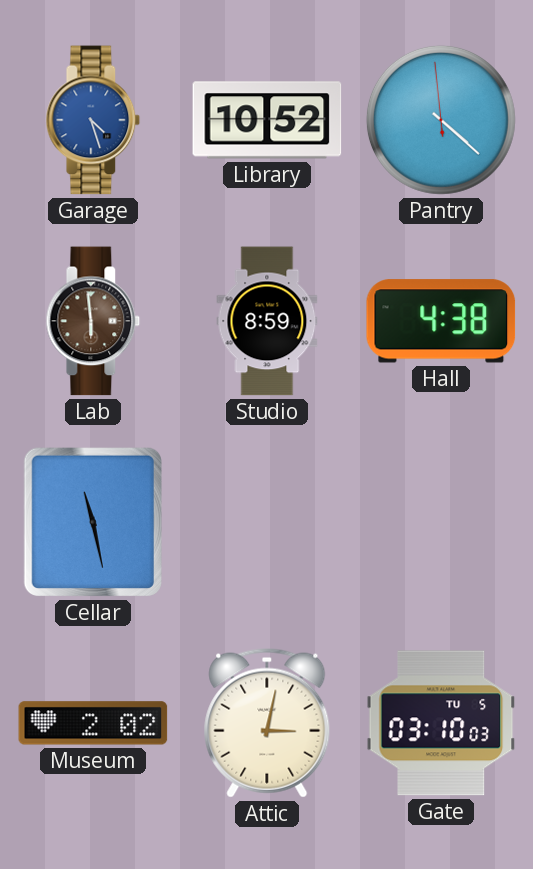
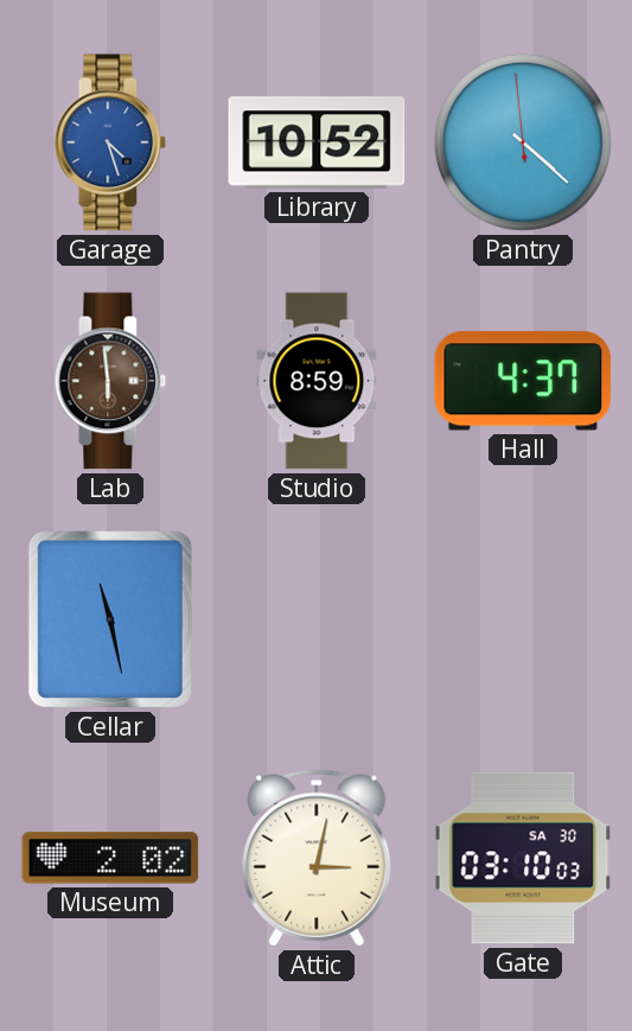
Hall: 4:38 -> 4:37 (523, 381)
Gate date: TU 5 -> SA 30 (523, 858)
